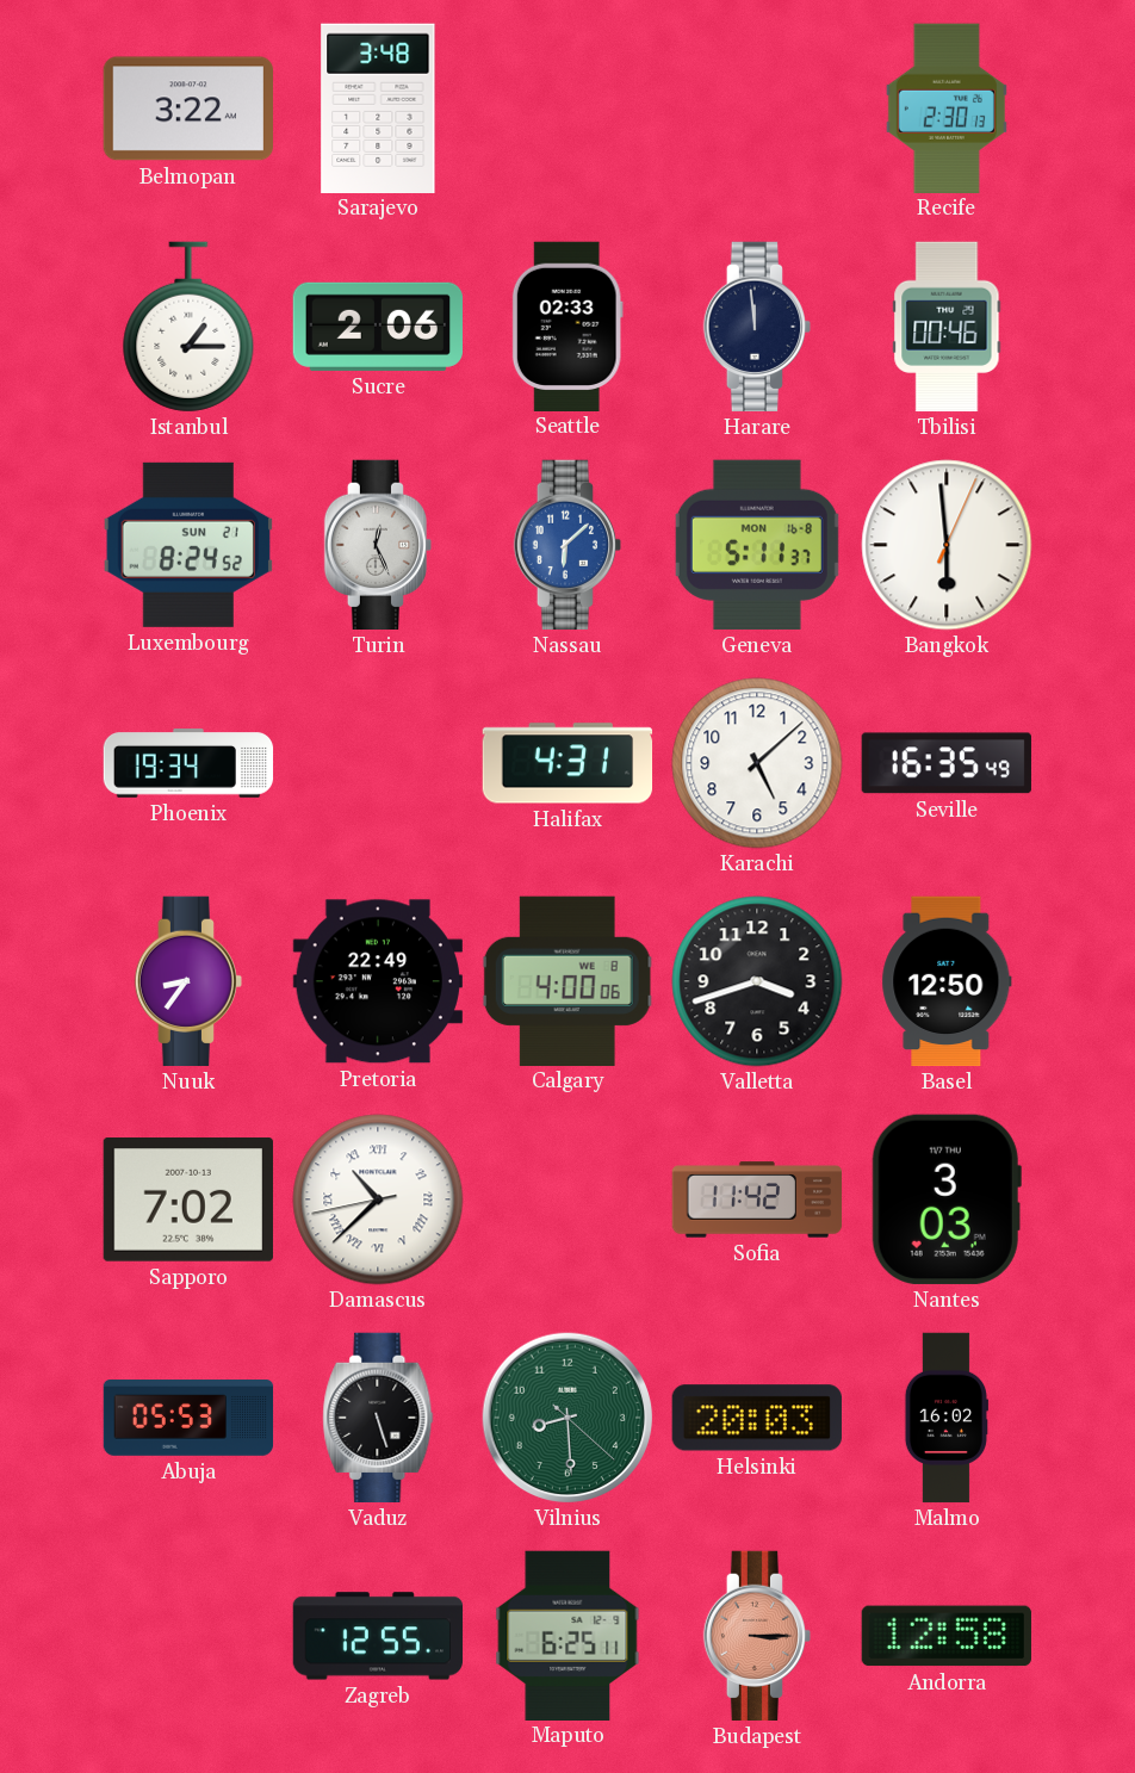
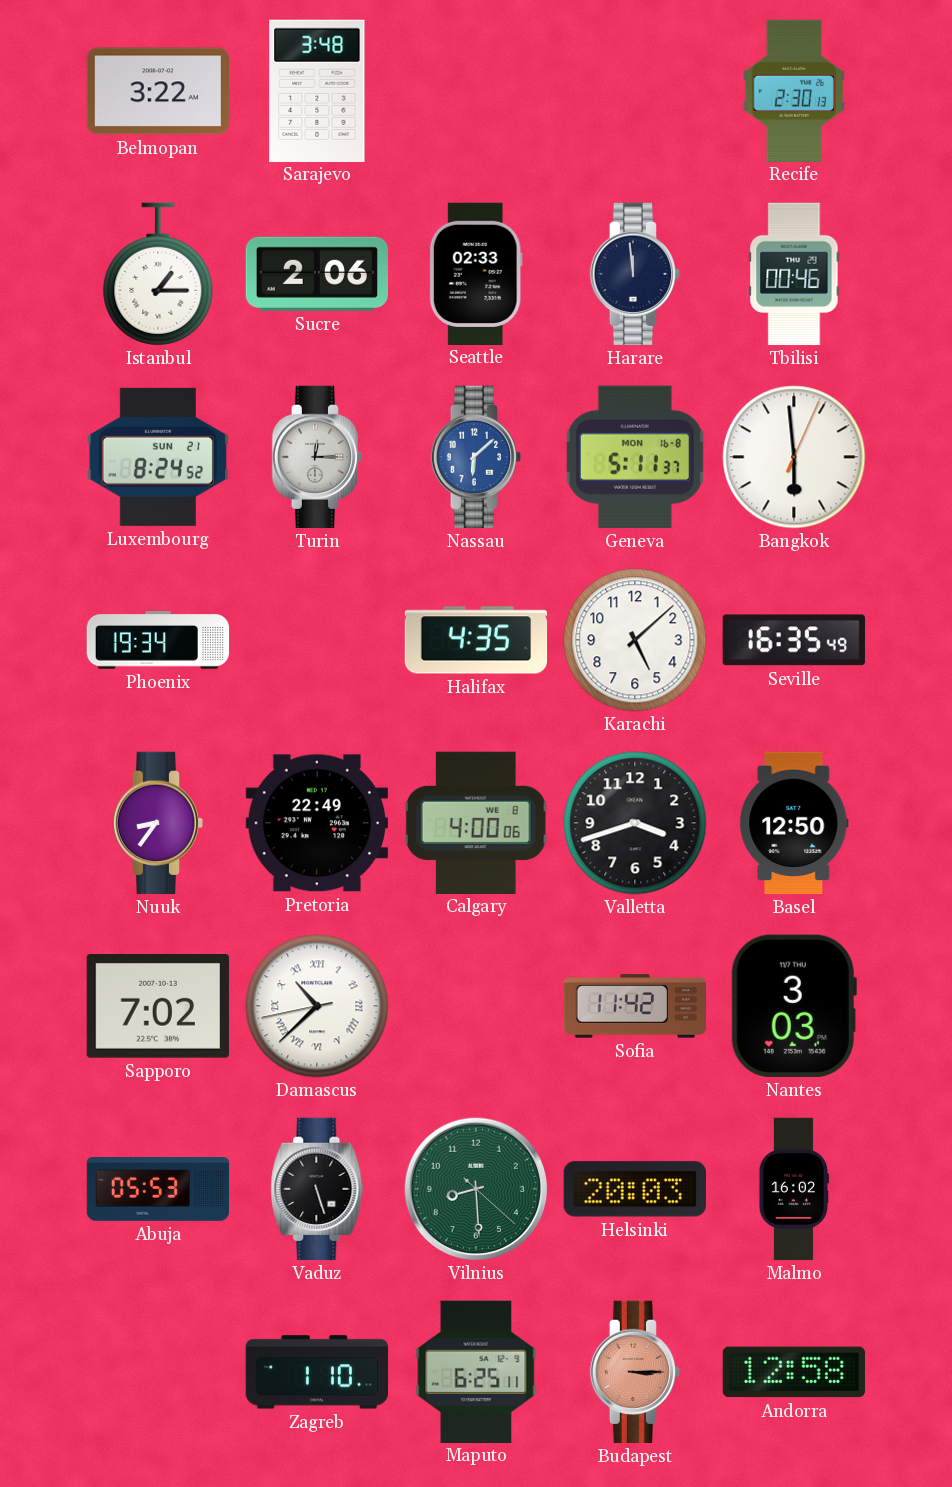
Turin: 12:26 -> 12:15 (317, 457)
Halifax: 4:31 -> 4:35 (476, 640)
Zagreb: 12:55 -> 1:10 (317, 1372)
